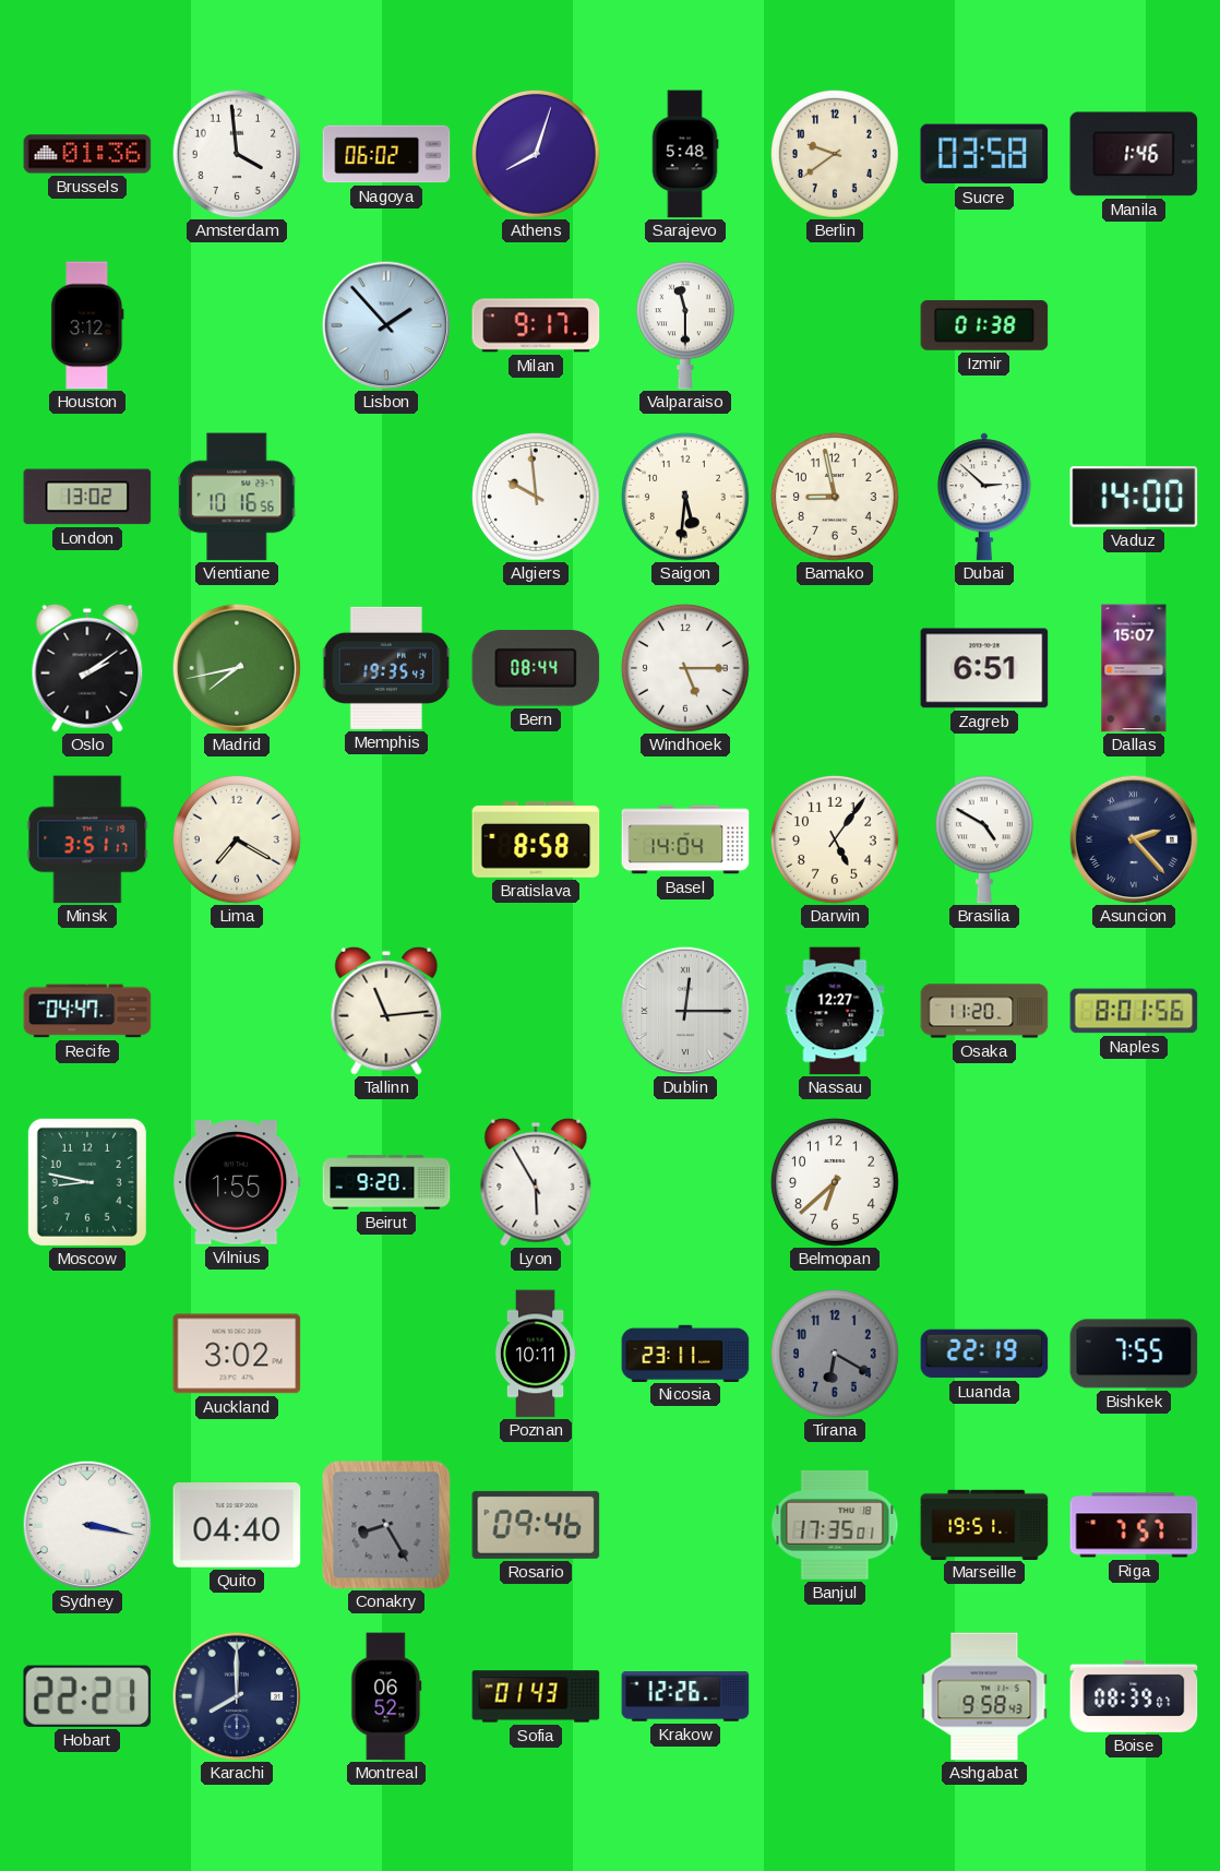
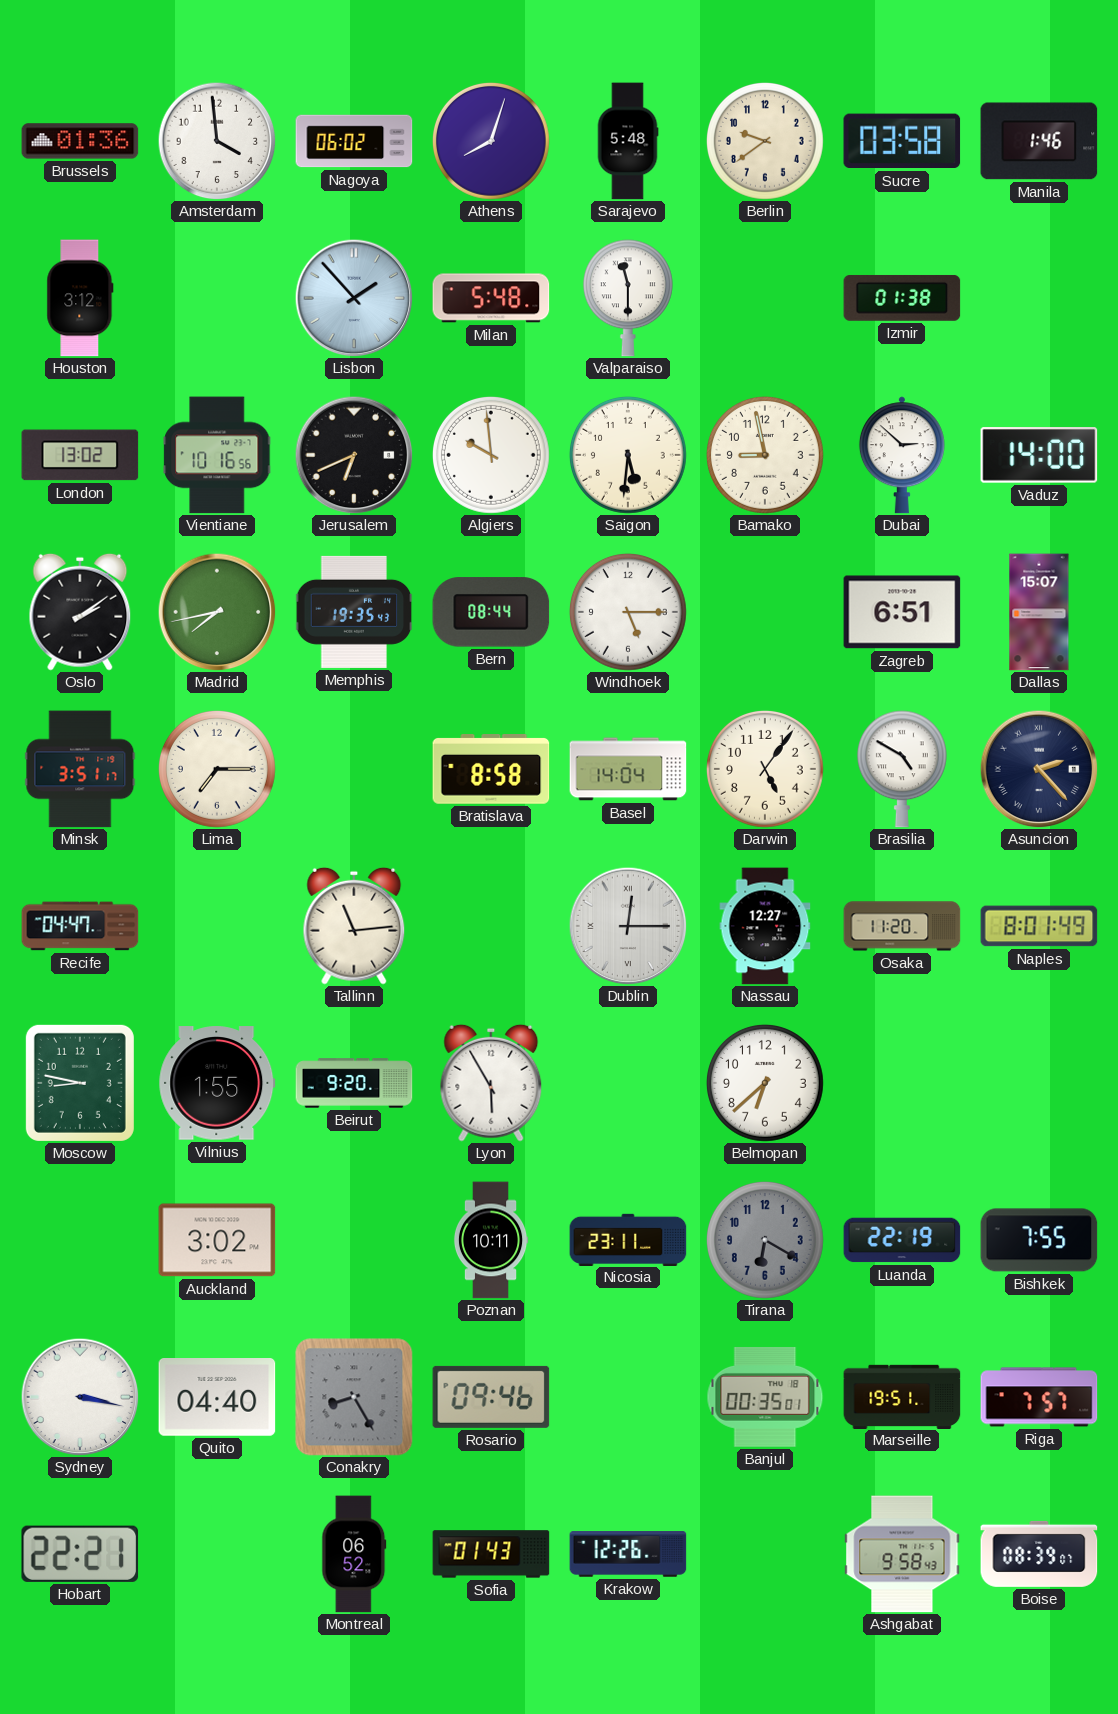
Milan: 9:17 -> 5:48 (491, 298)
Jerusalem: none -> 6:41 (354, 455)
Lima: 7:20 -> 7:15 (217, 769)
Naples: 8:01:56 -> 8:01:49 (1039, 926)
Banjul: 17:35 -> 00:35 (765, 1397)
Karachi: 8:00 -> none (237, 1696)
